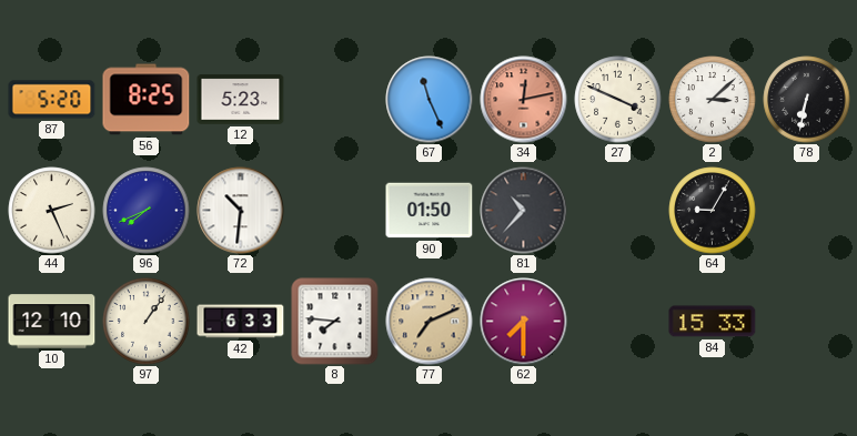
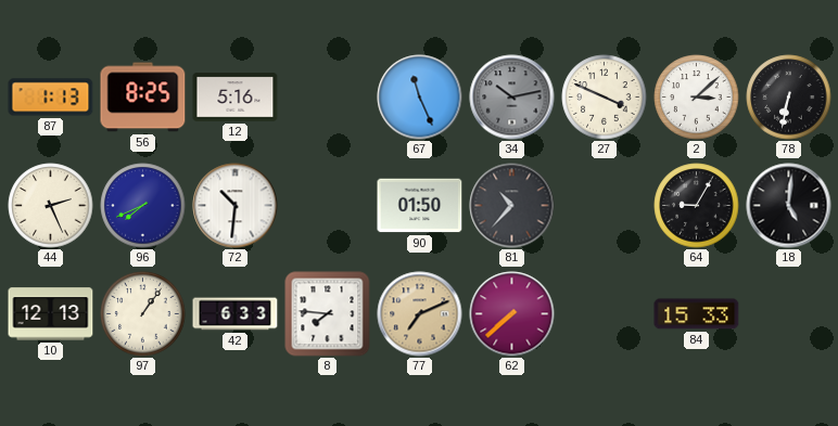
87: 5:20 -> 1:13 (51, 98)
12: 5:23 -> 5:16 (236, 98)
34: 12:13 -> 10:13 (512, 98)
34 dial: salmon -> grey (512, 98)
18: none -> 5:01 (789, 206)
10: 12:10 -> 12:13 (51, 314)
62: 7:30 -> 7:38 (512, 314)
